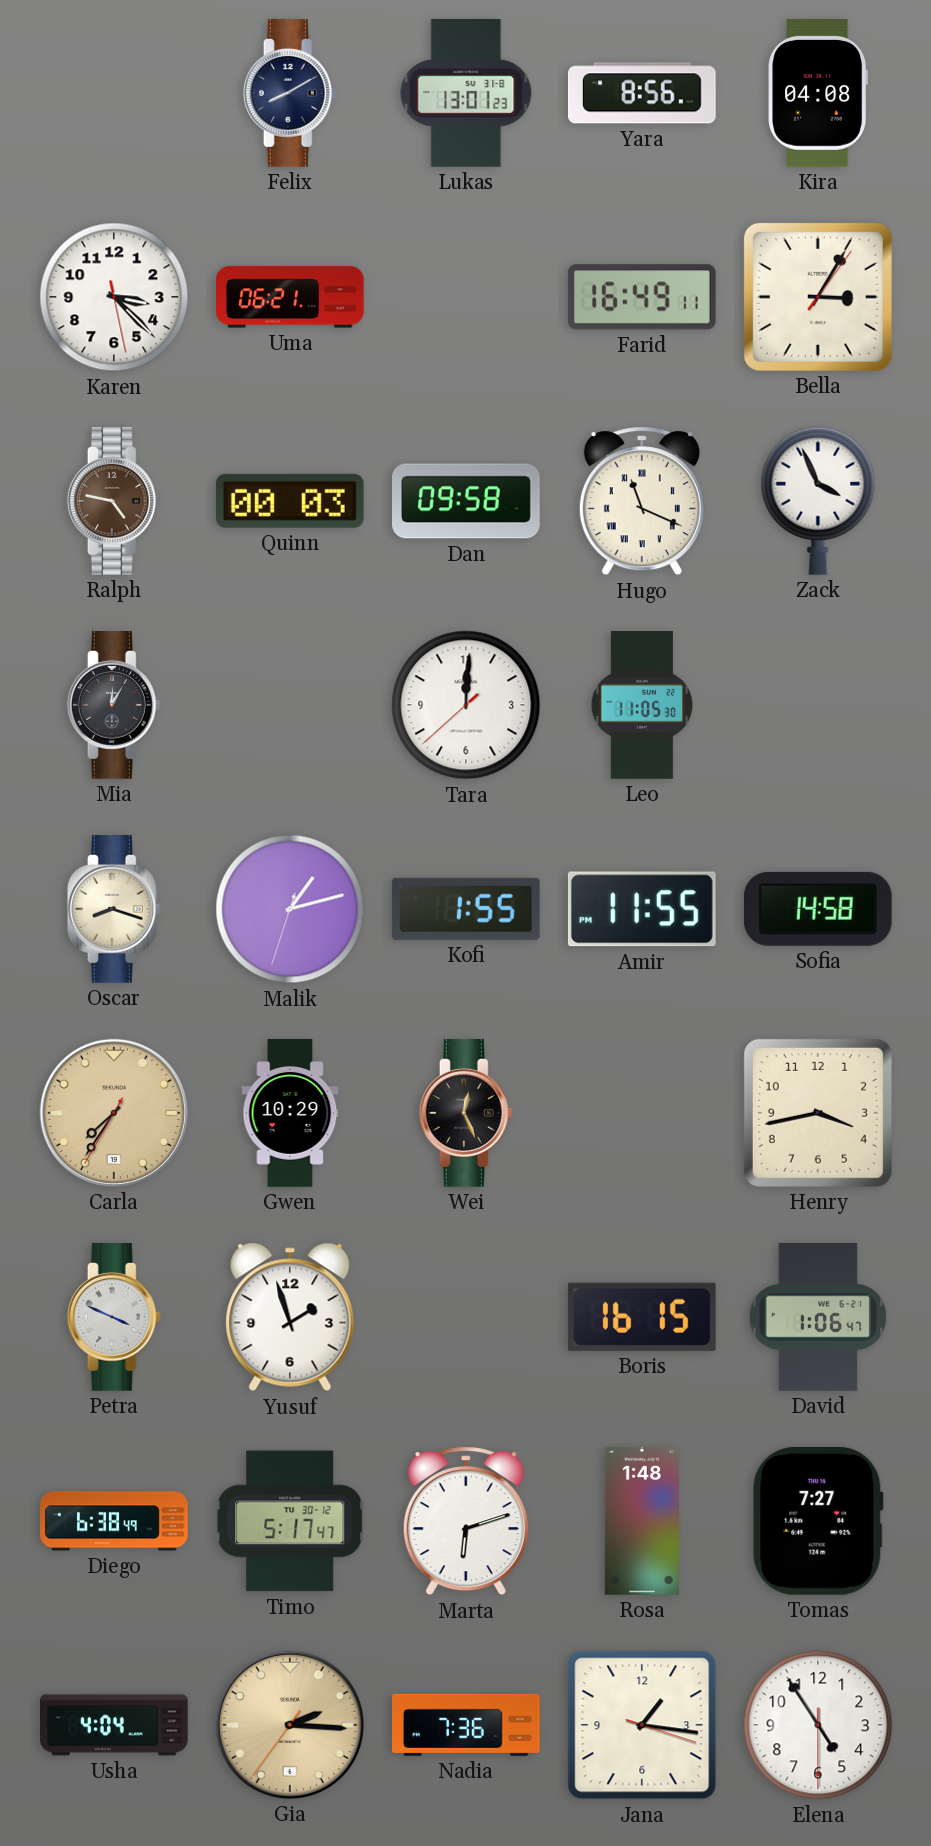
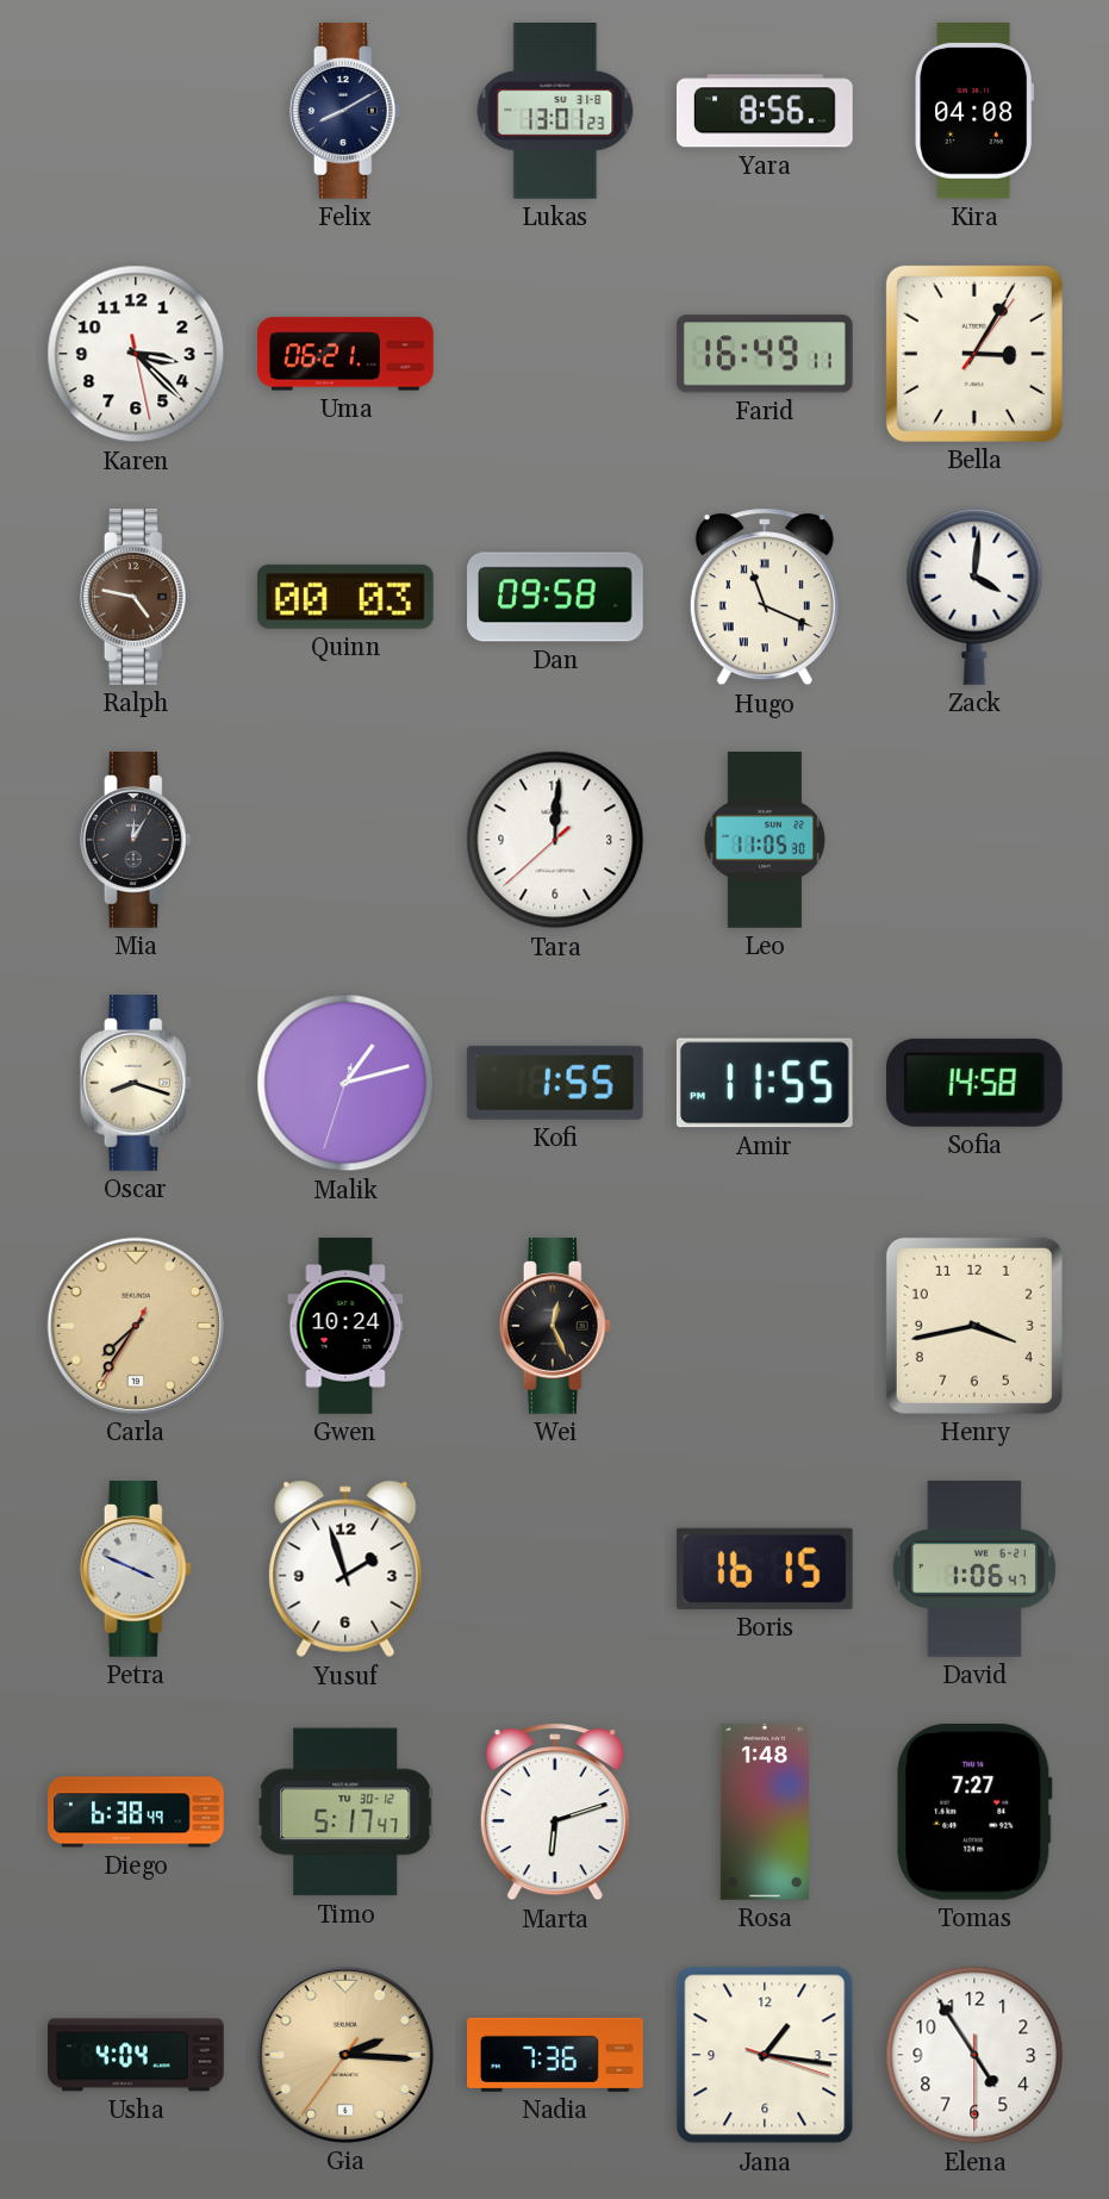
Zack: 3:56 -> 4:01 (974, 597)
Gwen: 10:29 -> 10:24 (345, 1326)
